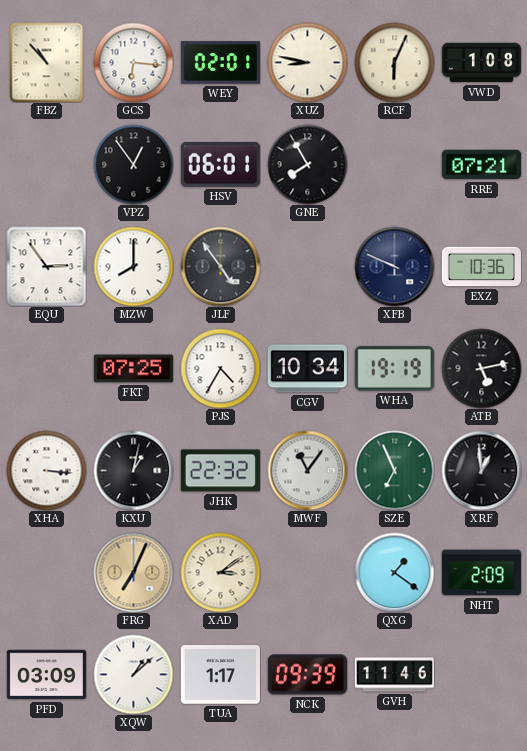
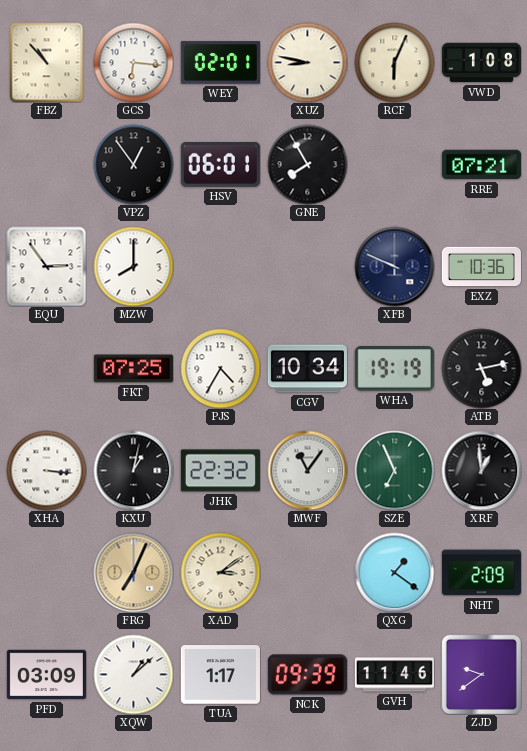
JLF: 4:54 -> none (220, 266)
ZJD: none -> 9:39 (481, 674)
